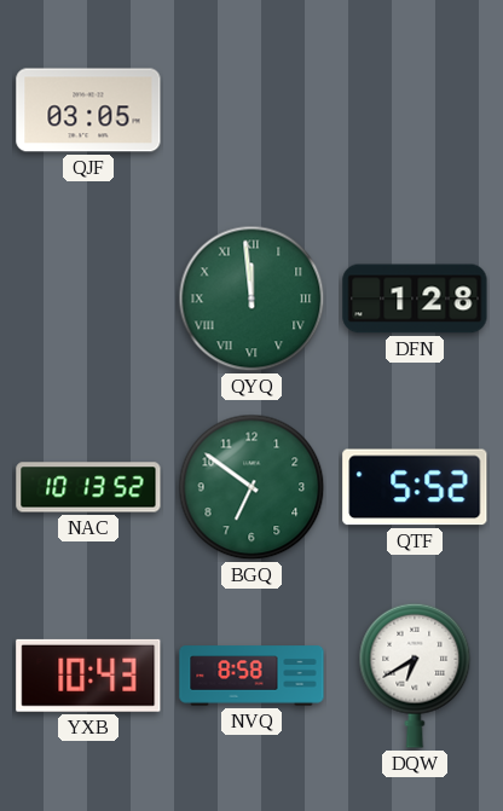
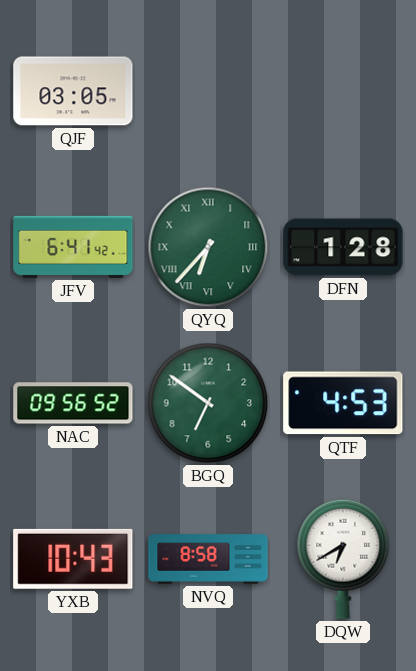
JFV: none -> 6:41 (73, 247)
QYQ: 11:59 -> 6:37 (208, 247)
NAC: 10:13 -> 09:56 (73, 403)
QTF: 5:52 -> 4:53 (343, 403)
